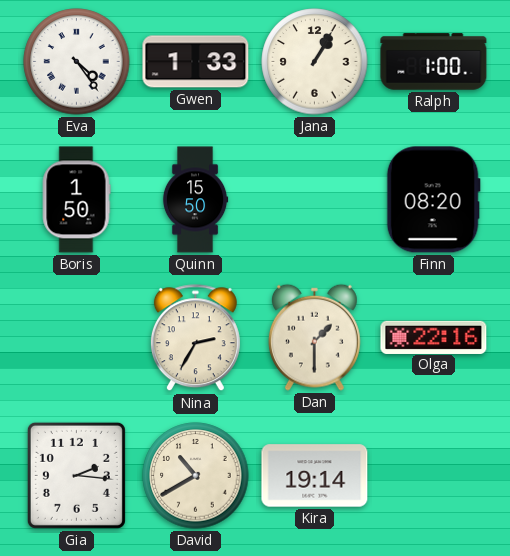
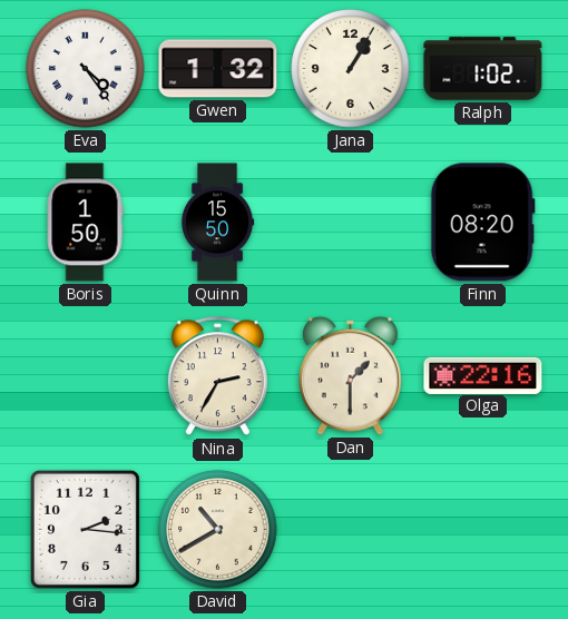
Gwen: 1:33 -> 1:32 (218, 69)
Ralph: 1:00 -> 1:02 (483, 69)
Kira: 19:14 -> none (315, 476)
